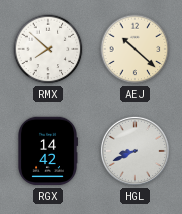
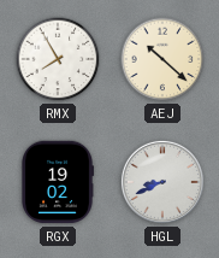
RMX: 7:52 -> 7:55 (58, 59)
RGX: 14:42 -> 19:02 (58, 182)
